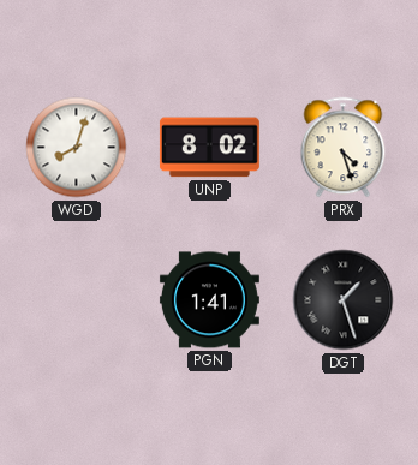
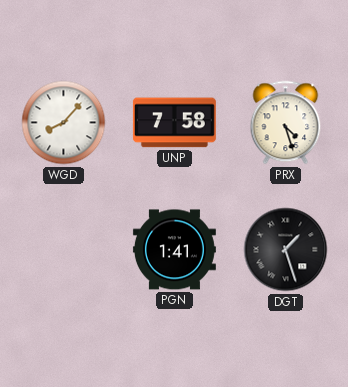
WGD: 8:03 -> 8:07 (64, 123)
UNP: 8:02 -> 7:58 (174, 123)
